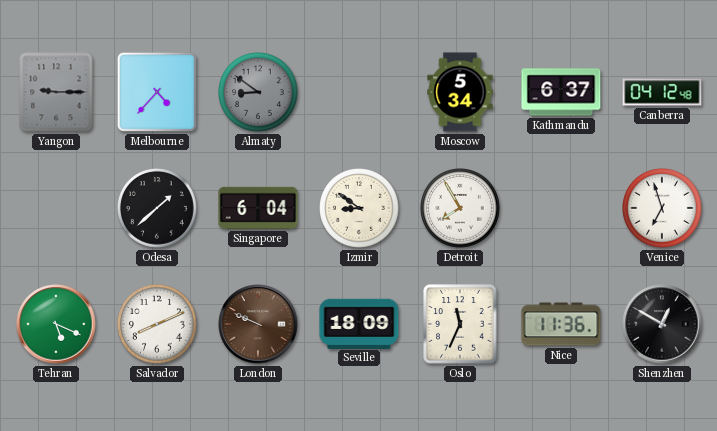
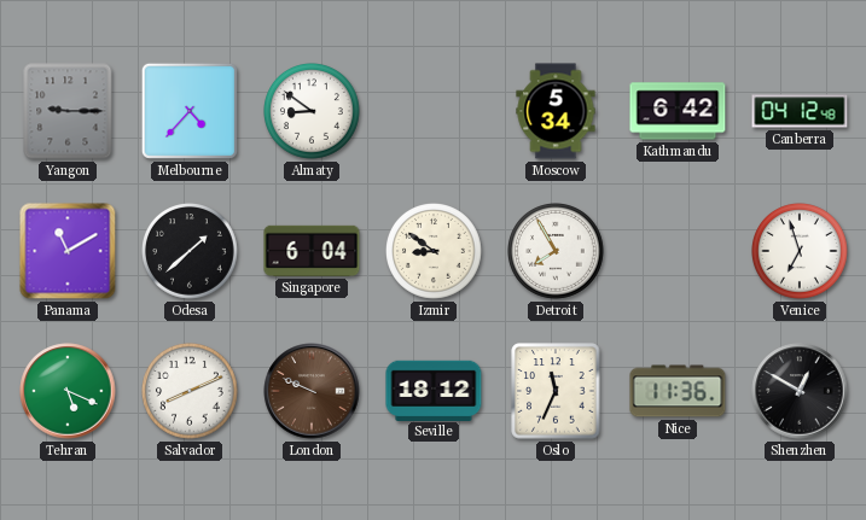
Almaty dial: grey -> white (313, 112)
Kathmandu: 6:37 -> 6:42 (678, 111)
Panama: none -> 11:10 (68, 251)
Seville: 18:09 -> 18:12 (434, 390)
